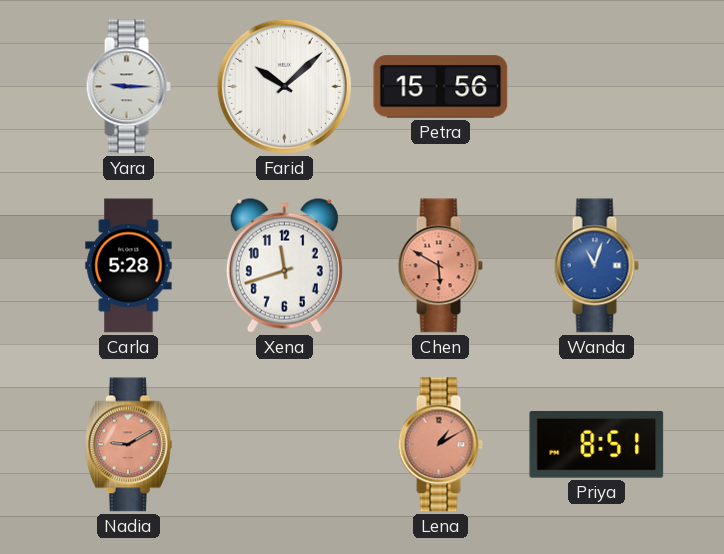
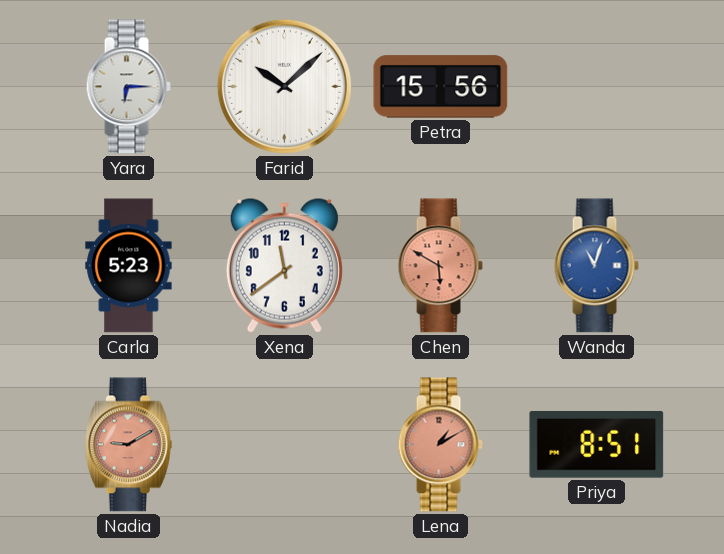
Yara: 9:15 -> 6:15 (128, 87)
Carla: 5:28 -> 5:23 (129, 266)
Xena: 11:42 -> 11:39 (284, 265)
